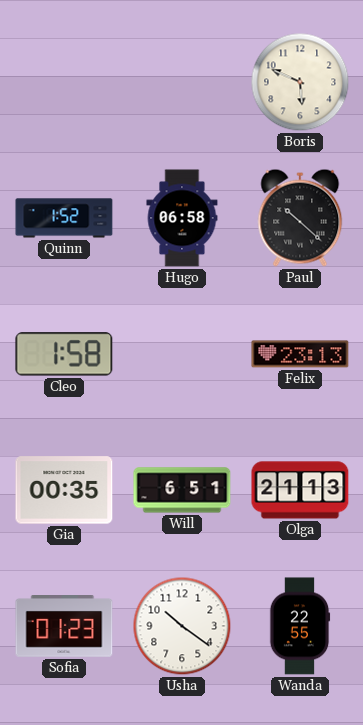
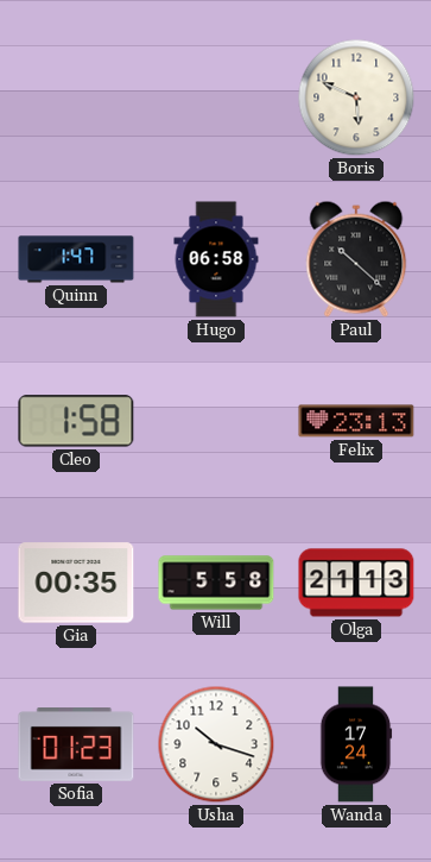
Quinn: 1:52 -> 1:47 (76, 259)
Will: 6:51 -> 5:58 (216, 583)
Usha: 10:21 -> 10:18 (216, 744)
Wanda: 22:55 -> 17:24 (356, 744)
